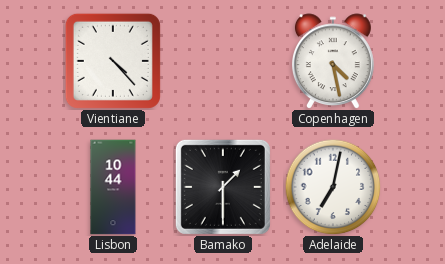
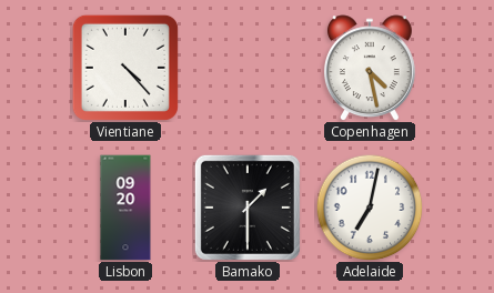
Lisbon: 10:44 -> 09:20 (125, 208)
